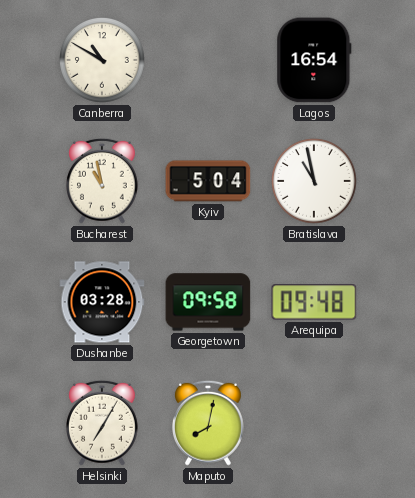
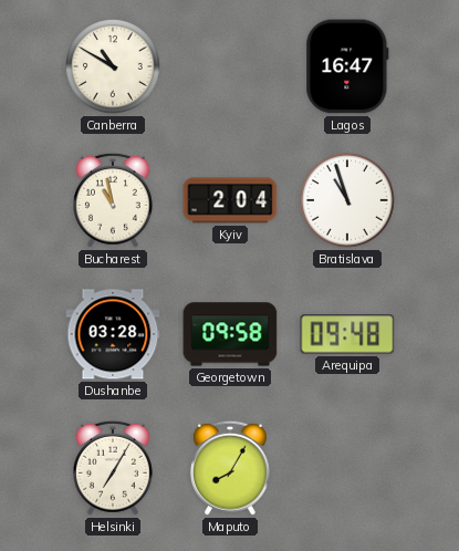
Lagos: 16:54 -> 16:47 (347, 66)
Kyiv: 5:04 -> 2:04 (230, 200)
Bratislava: 10:58 -> 10:57 (347, 200)
Maputo: 8:02 -> 8:05 (231, 468)
